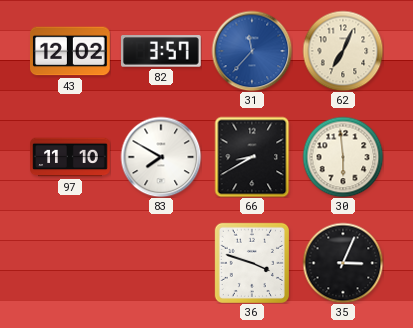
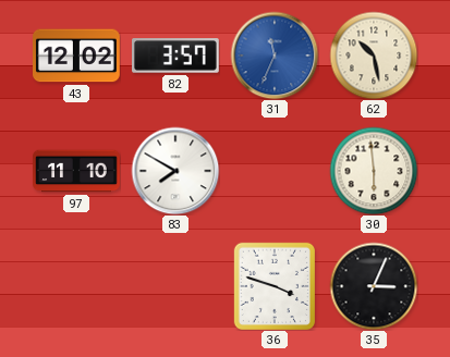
31: 11:37 -> 11:34 (275, 56)
62: 7:04 -> 10:28 (374, 56)
66: 8:40 -> none (252, 157)
